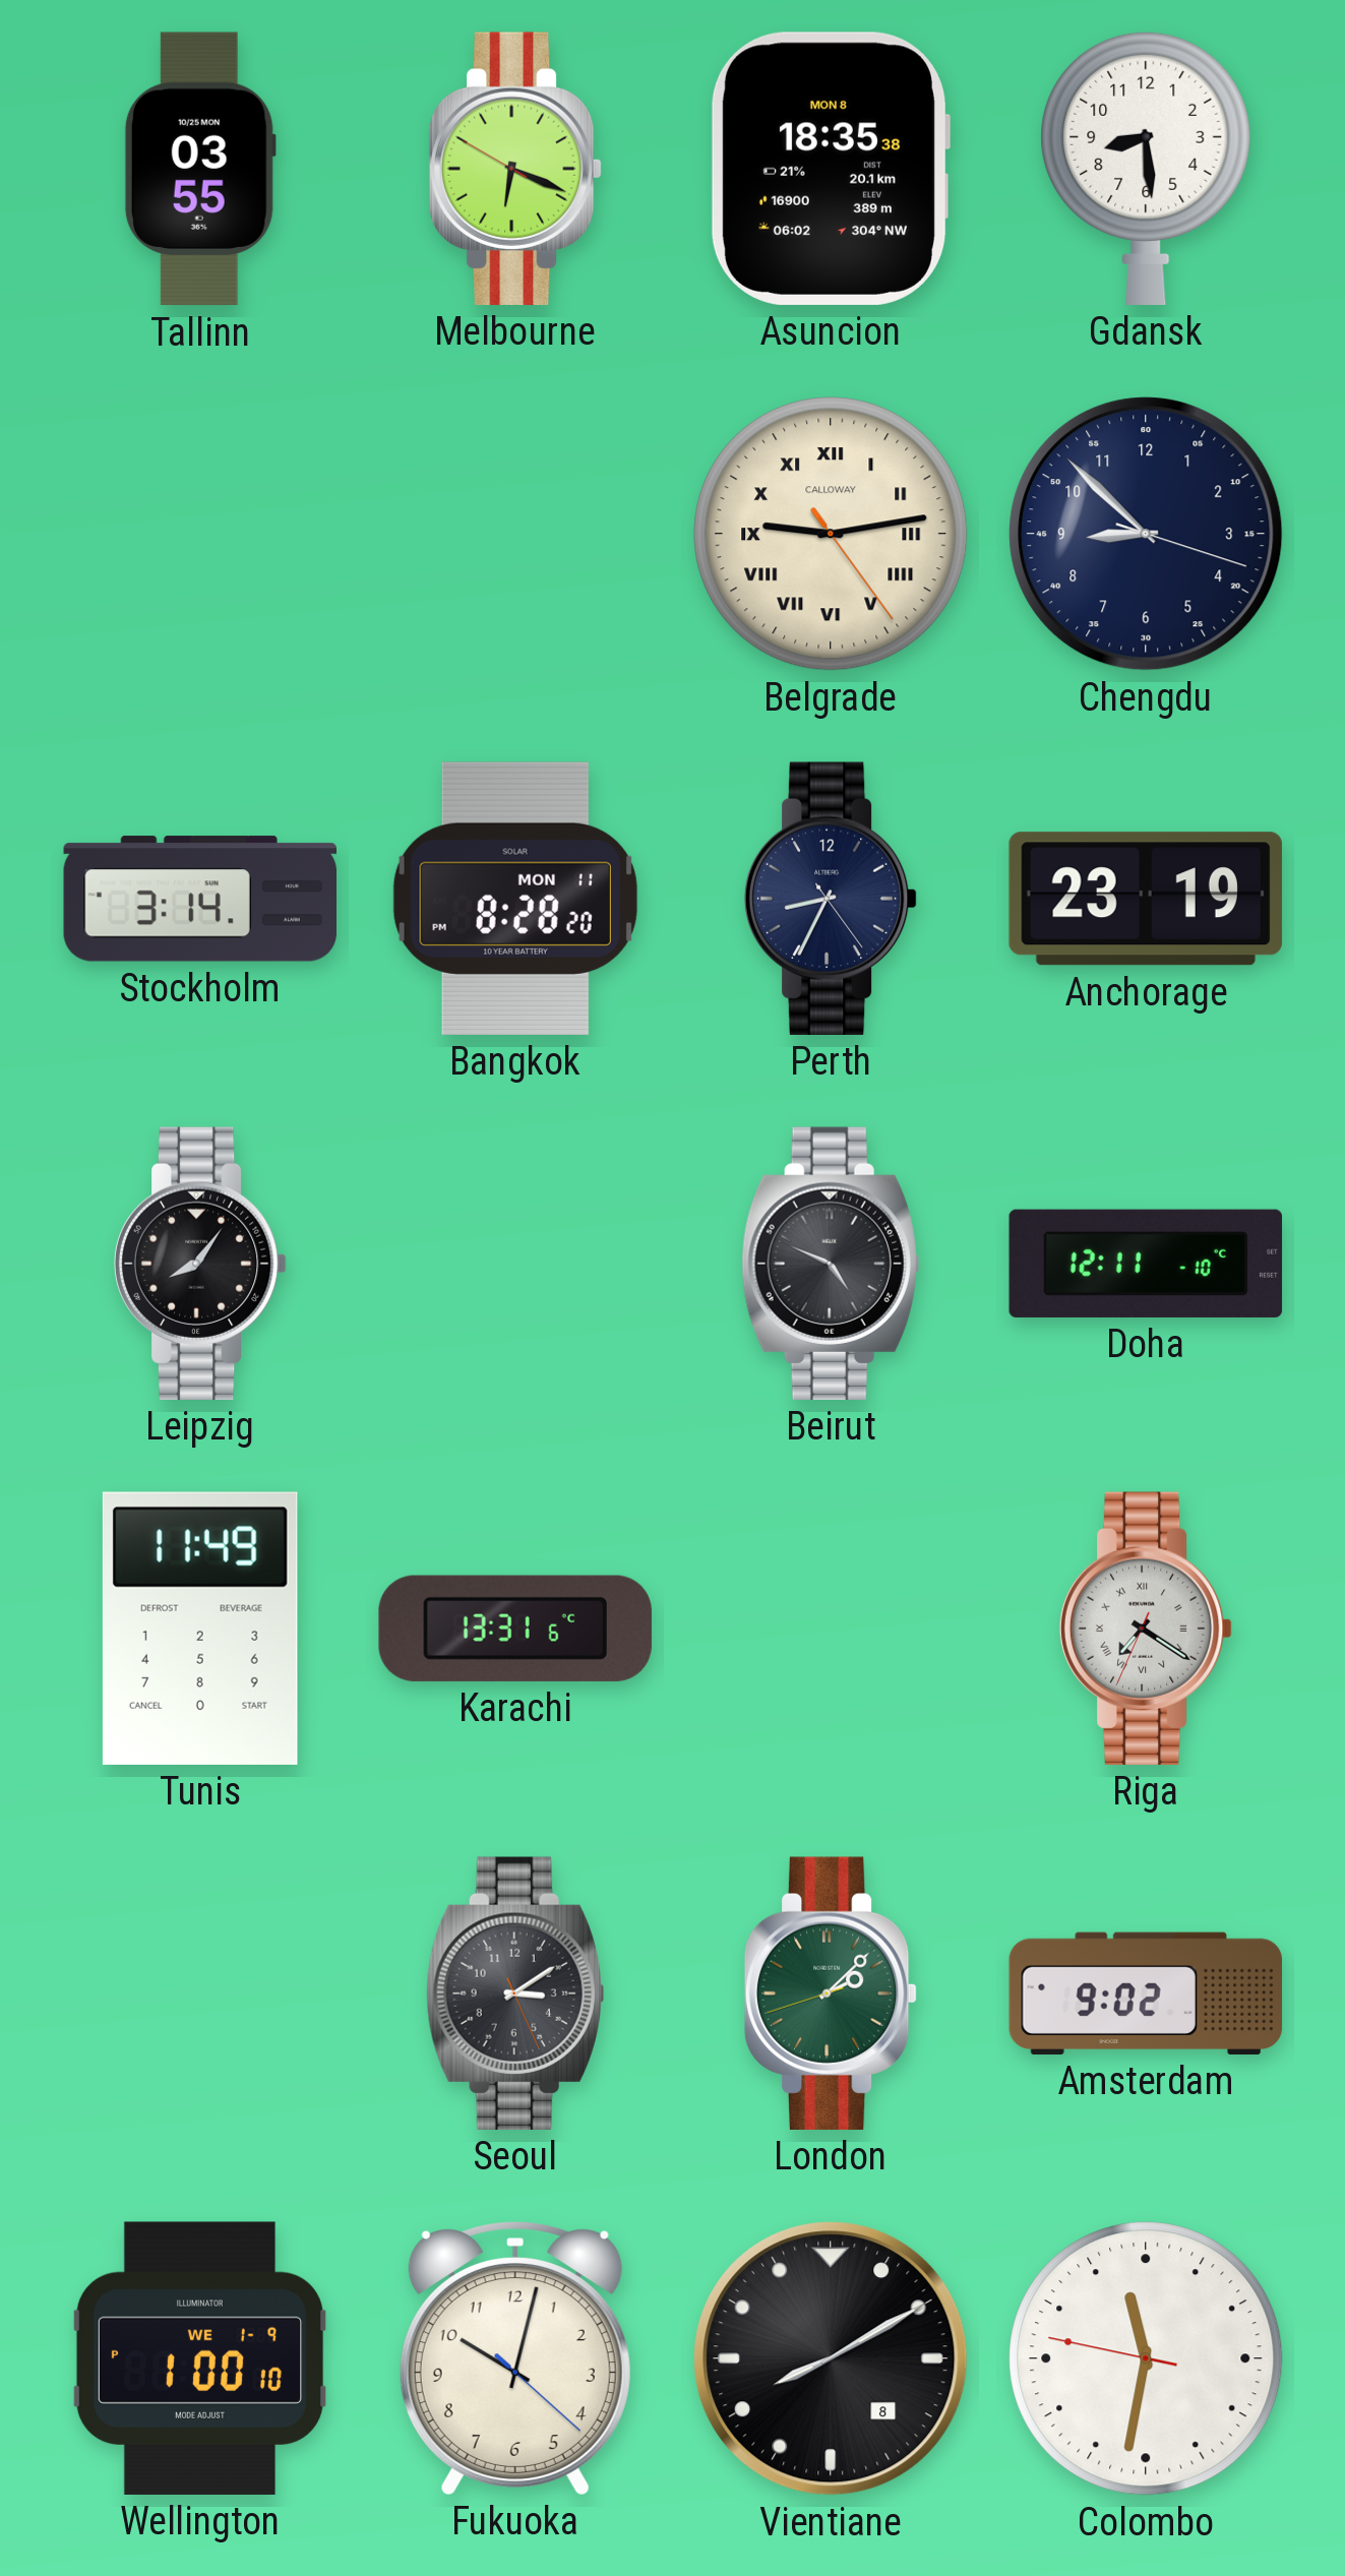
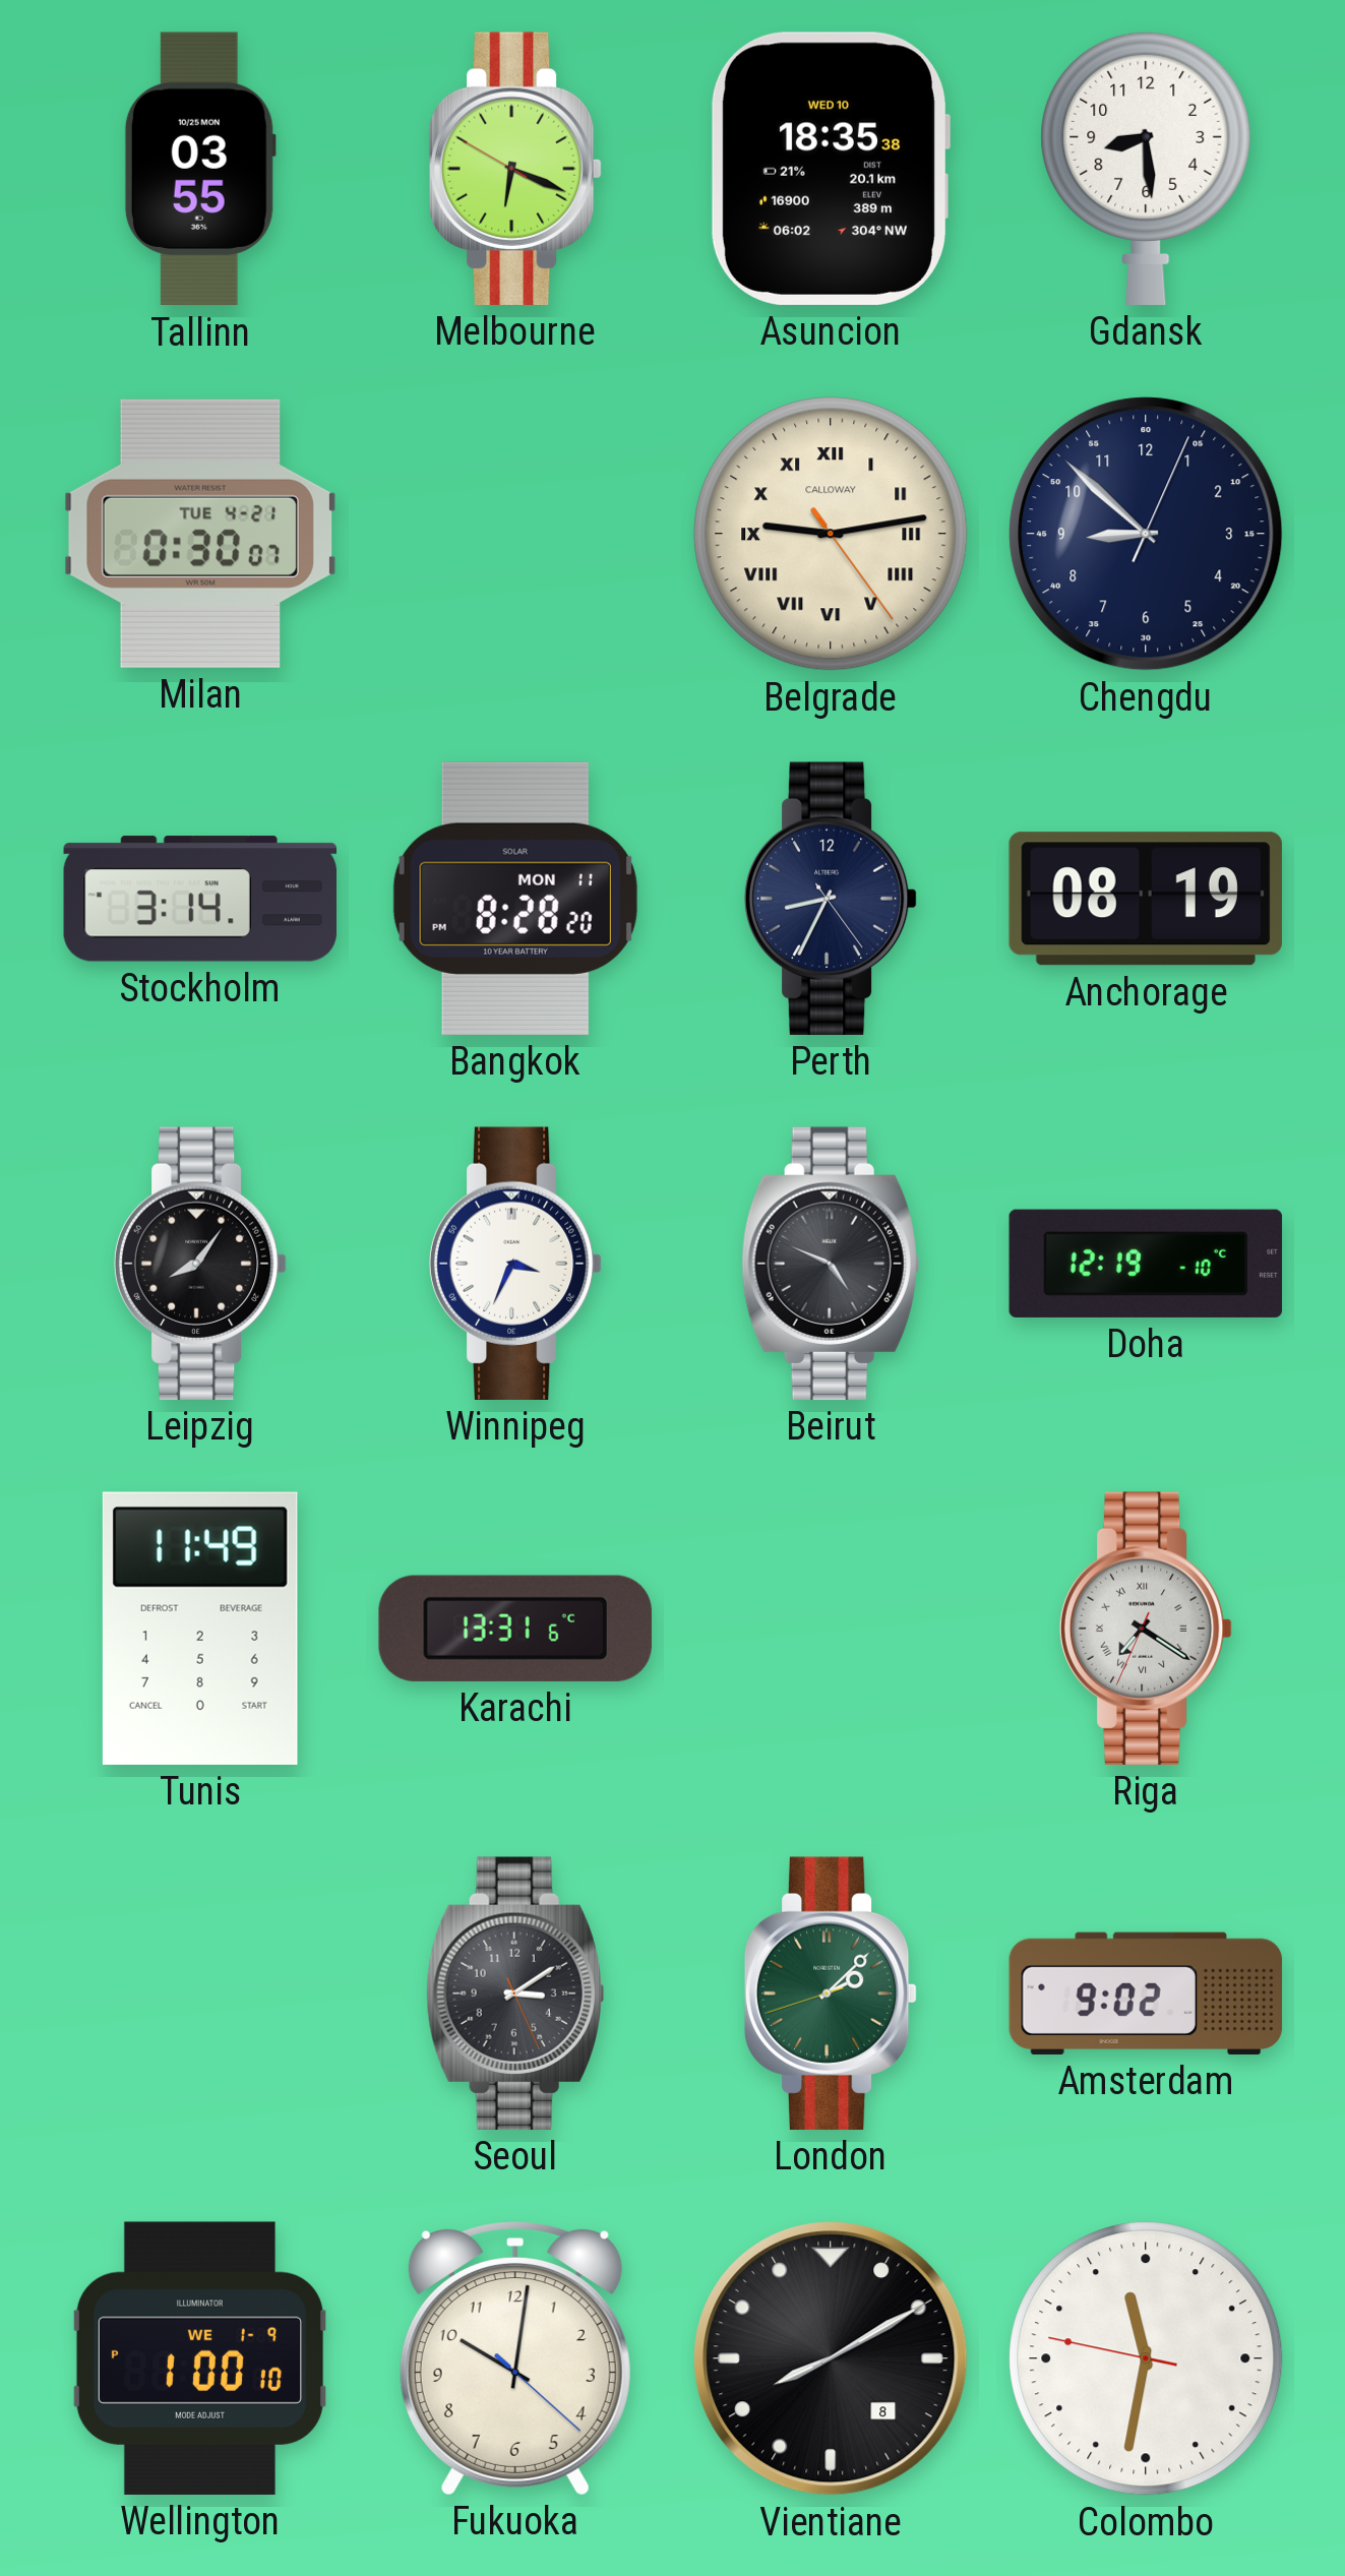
Asuncion date: MON 8 -> WED 10 (830, 169)
Milan: none -> 0:30 (200, 534)
Chengdu: 8:52:18 -> 8:52:04 (1146, 534)
Anchorage: 23:19 -> 08:19 (1146, 899)
Winnipeg: none -> 3:34 (515, 1264)
Doha: 12:11 -> 12:19 (1146, 1264)
Fukuoka: 10:02 -> 10:01 (515, 2358)
